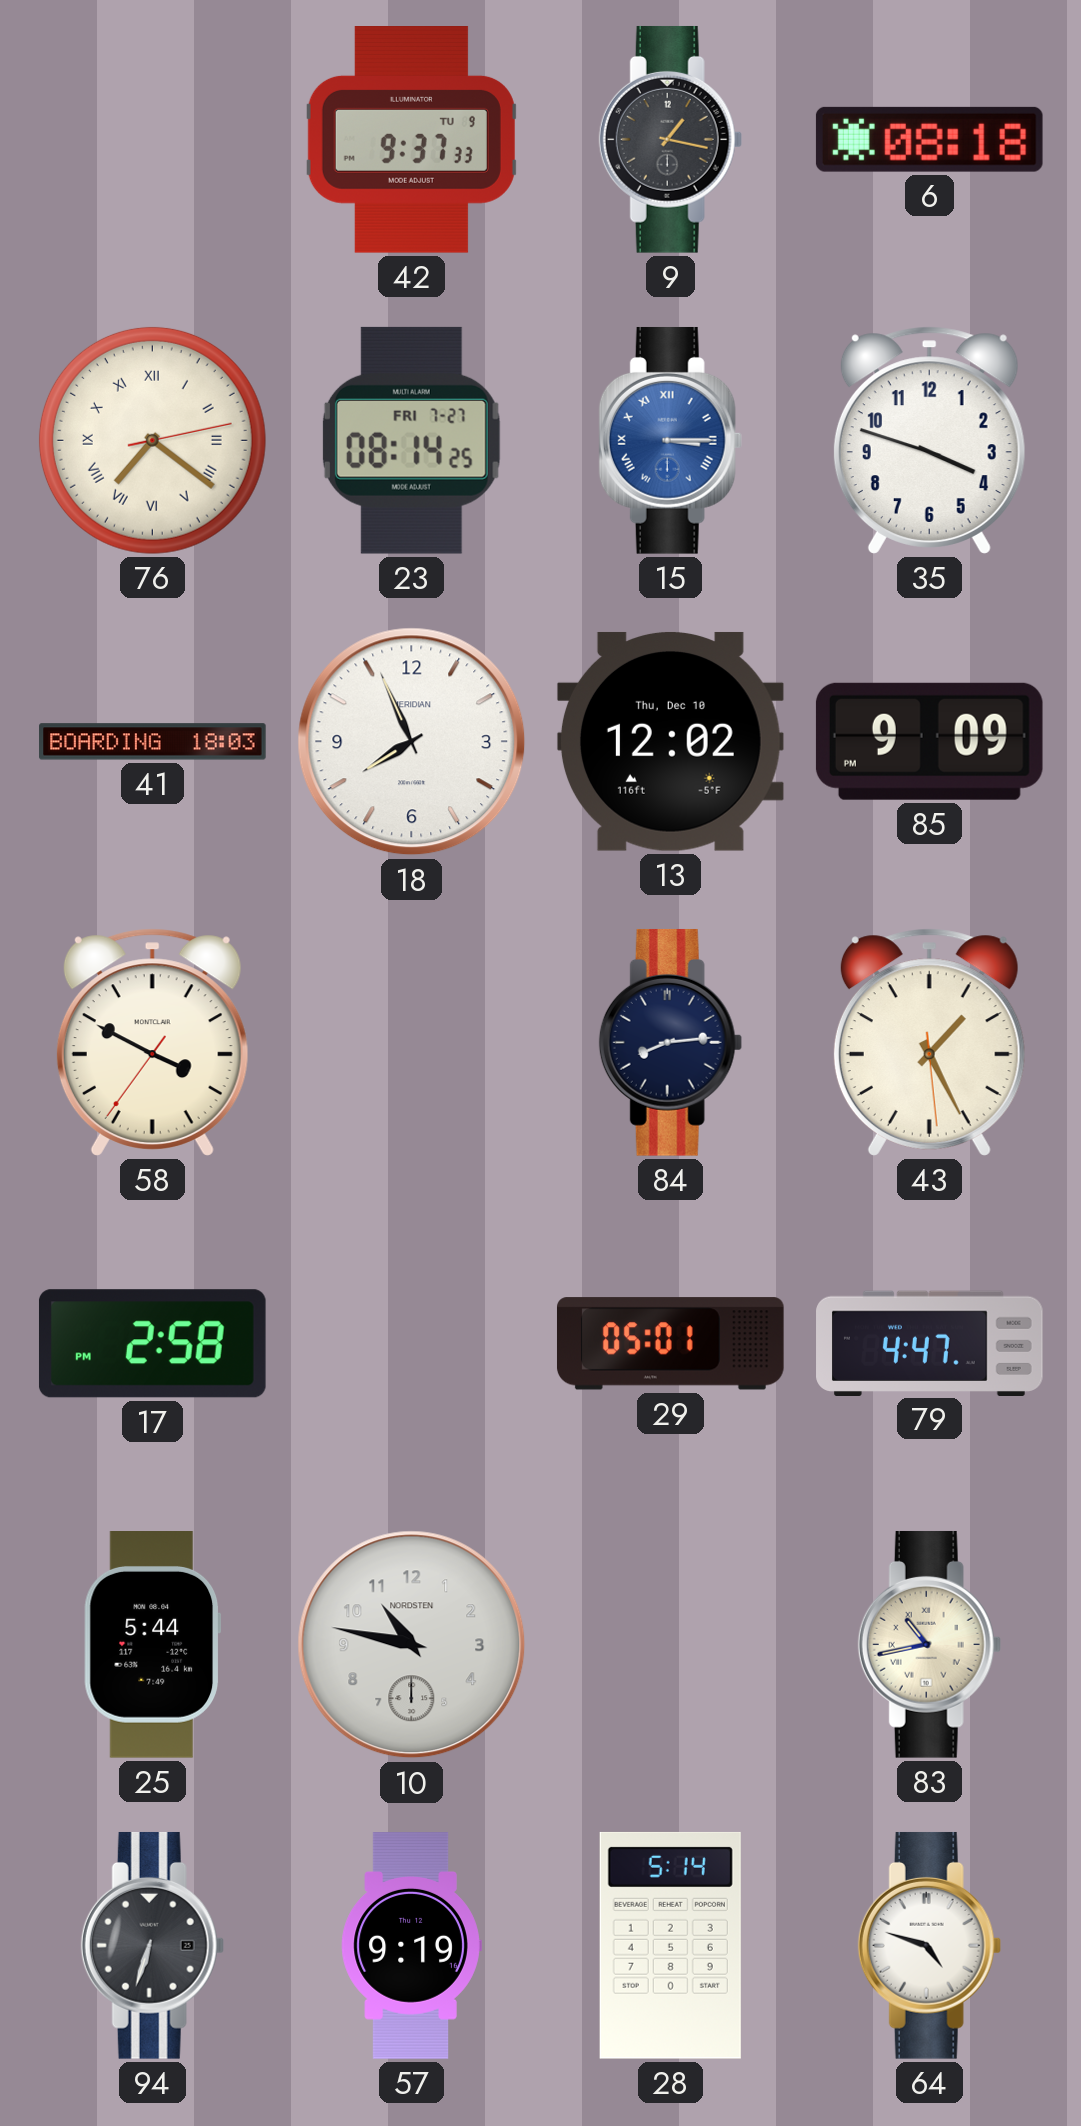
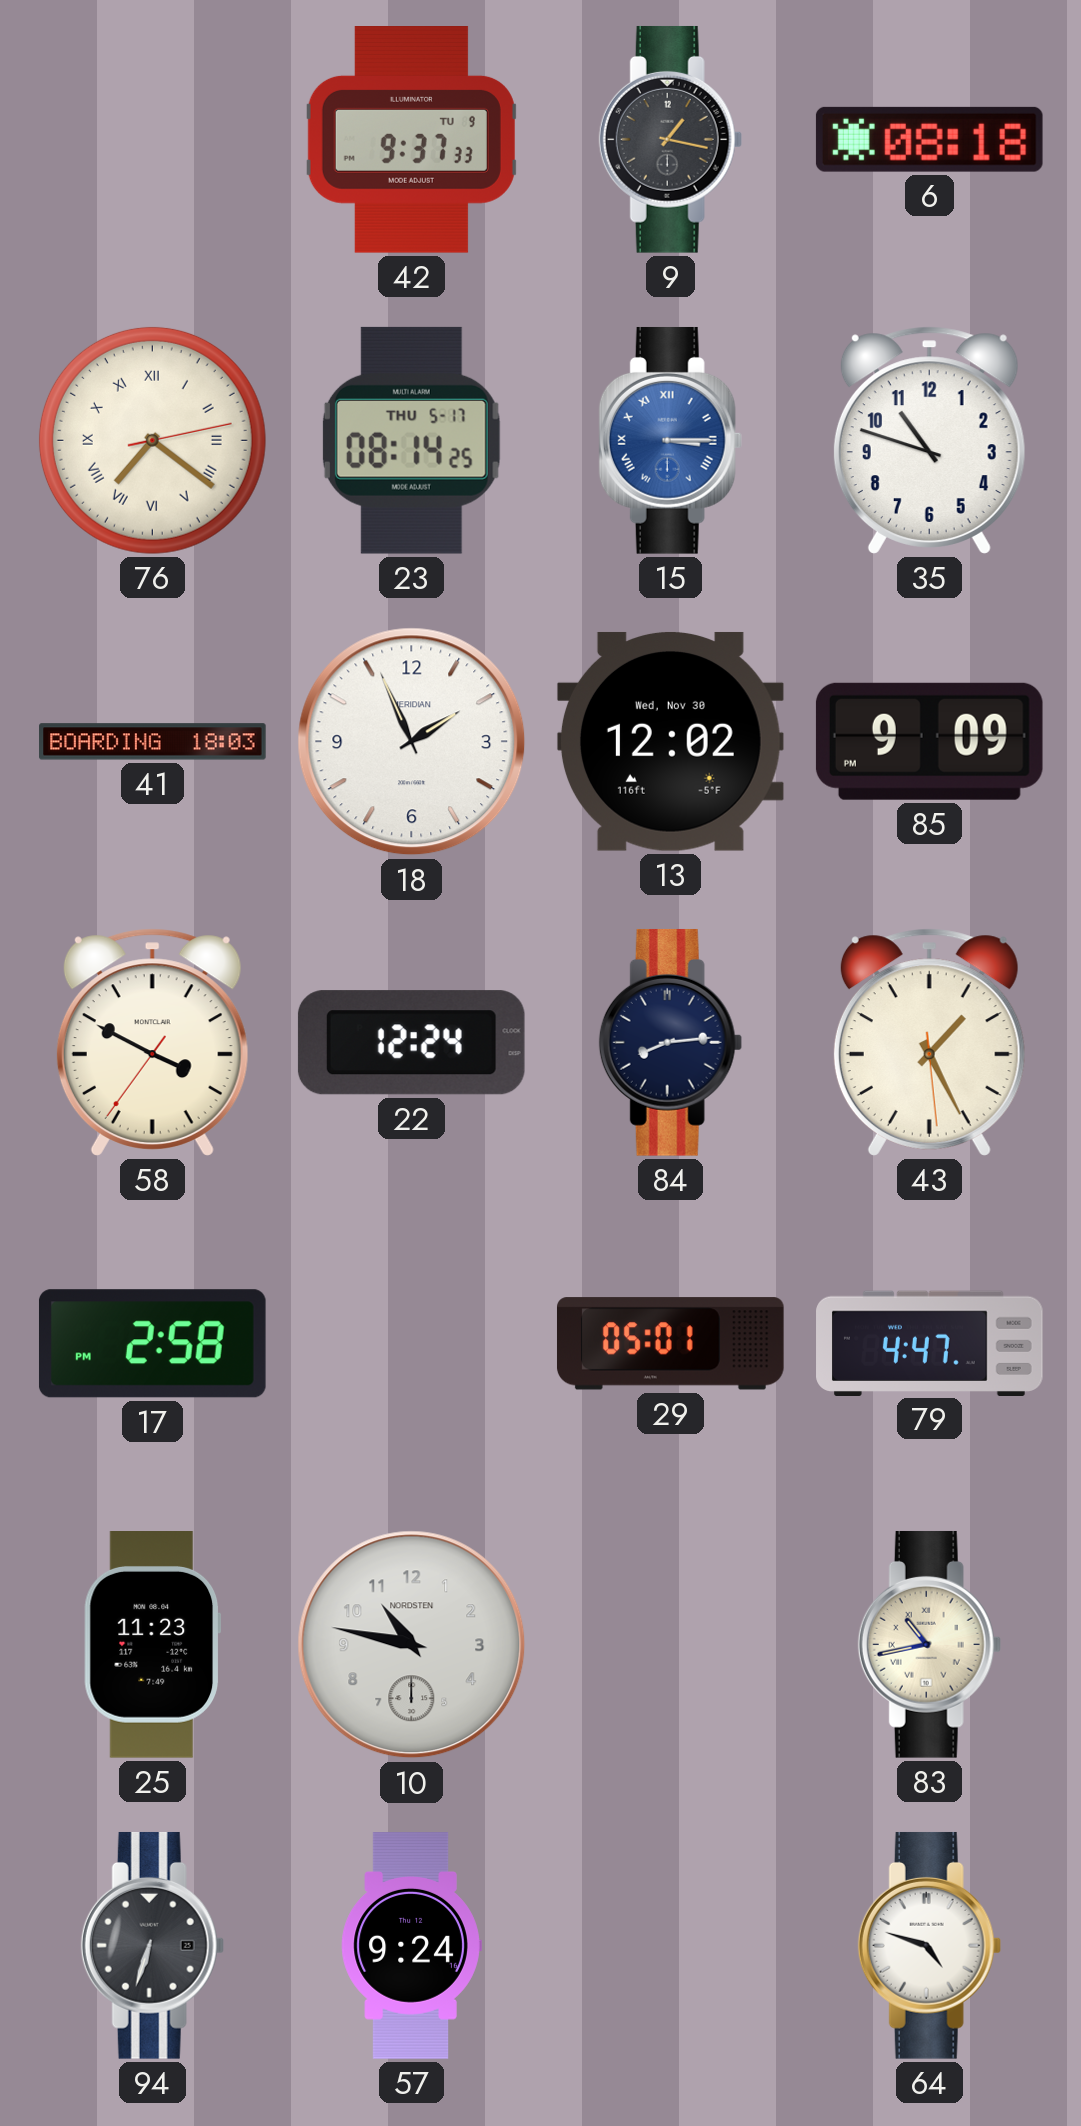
23 date: FRI 7-27 -> THU 5-17 (411, 440)
35: 3:48 -> 10:48 (929, 440)
18: 7:56 -> 1:56 (412, 742)
13 date: Thu, Dec 10 -> Wed, Nov 30 (670, 741)
22: none -> 12:24 (411, 1043)
25: 5:44 -> 11:23 (152, 1645)
57: 9:19 -> 9:24 (411, 1946)
28: 5:14 -> none (670, 1945)
